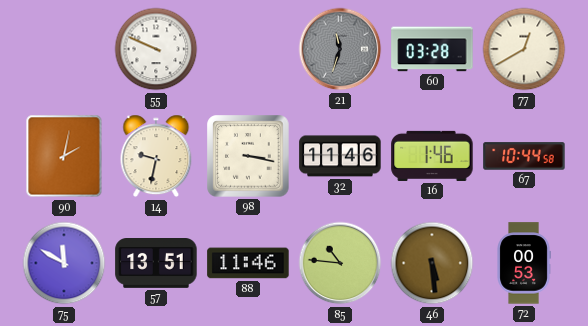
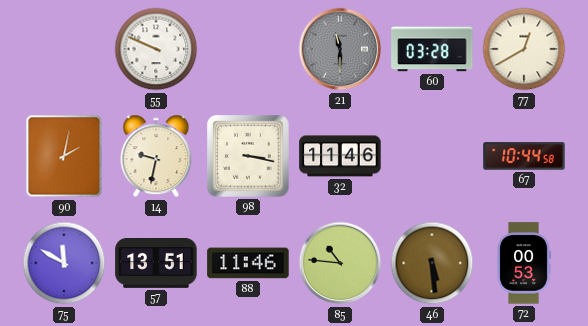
21: 11:33 -> 11:30 (340, 49)
16: 1:46 -> none (432, 156)
